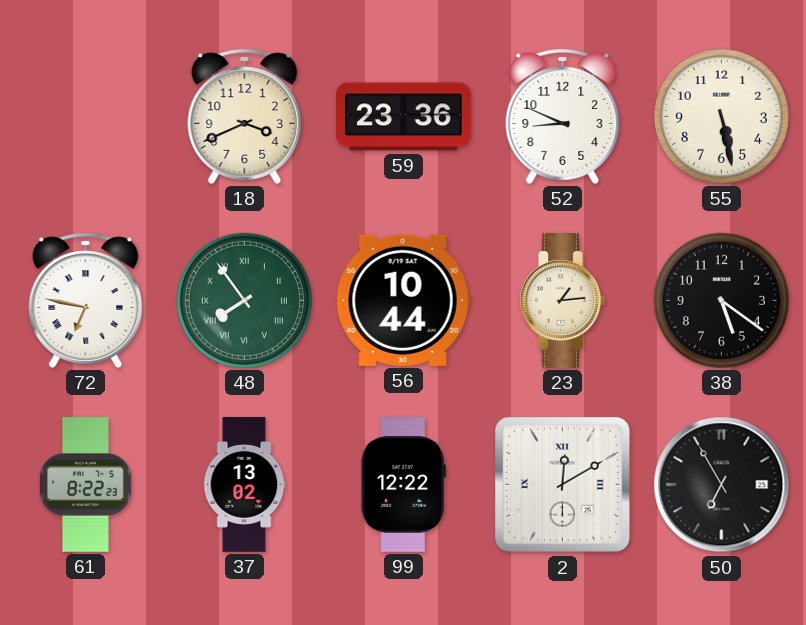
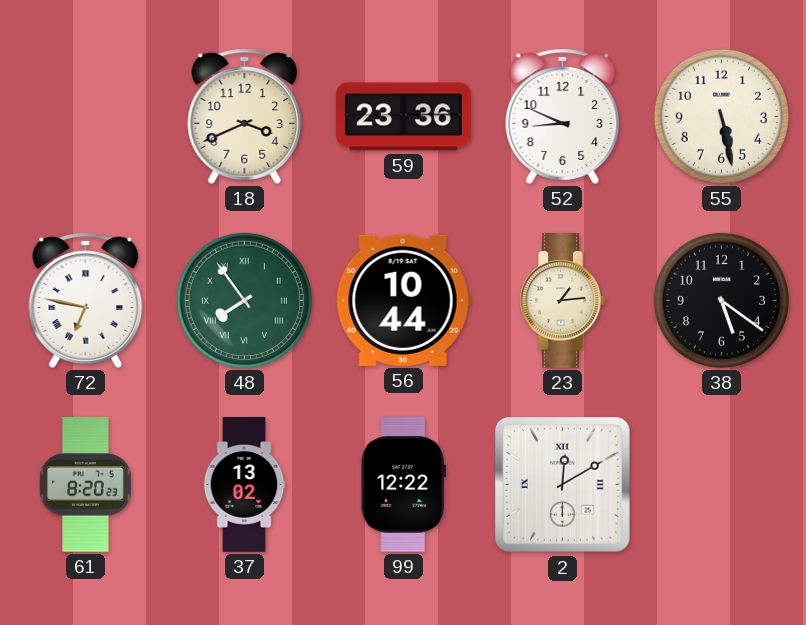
61: 8:22 -> 8:20 (86, 485)
50: 6:55 -> none (722, 485)
